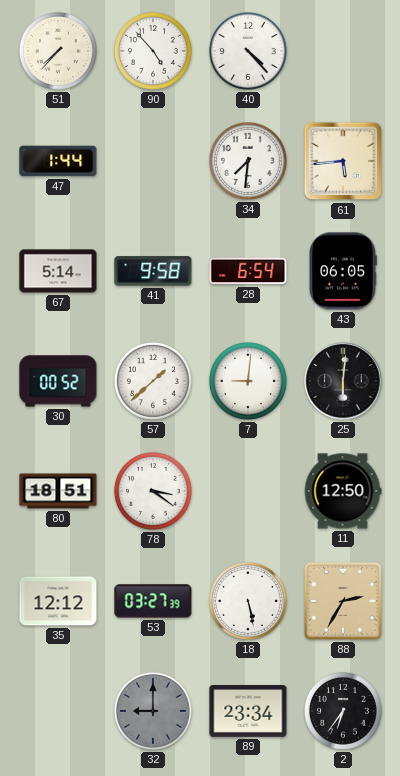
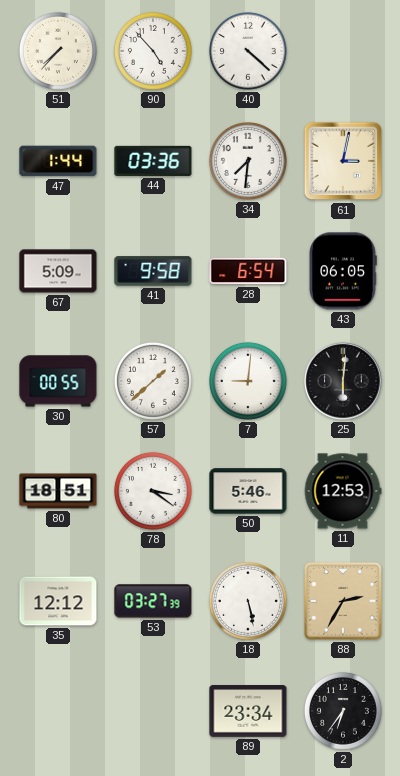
40: 4:23 -> 4:22 (248, 51)
44: none -> 03:36 (153, 161)
61: 5:44 -> 3:02 (343, 161)
67: 5:14 -> 5:09 (58, 271)
30: 00:52 -> 00:55 (58, 381)
50: none -> 5:46 (248, 491)
11: 12:50 -> 12:53 (343, 491)
32: 9:00 -> none (153, 711)
